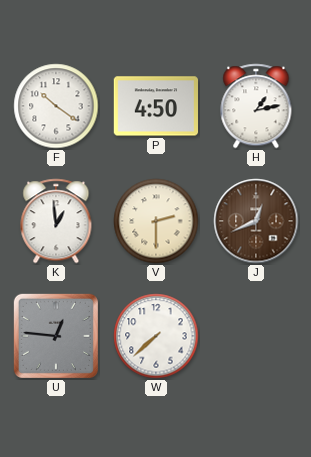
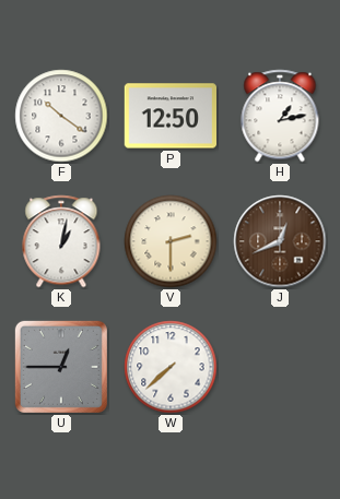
P: 4:50 -> 12:50 (171, 116)
K: 12:59 -> 1:02 (61, 241)
U: 12:46 -> 12:45 (61, 367)
